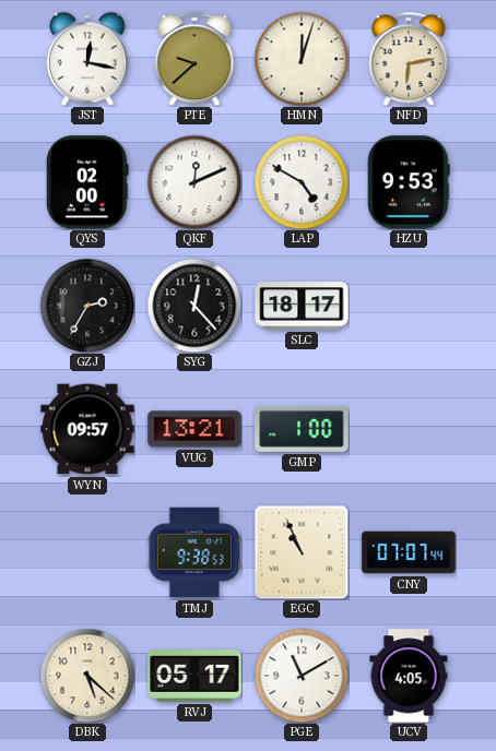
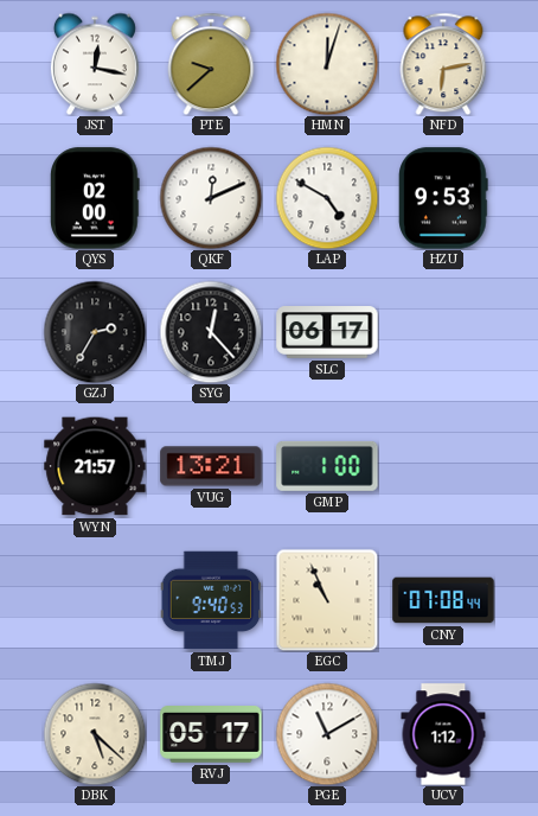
SLC: 18:17 -> 06:17 (327, 333)
WYN: 09:57 -> 21:57 (95, 466)
TMJ: 9:38 -> 9:40 (211, 600)
CNY: 07:07 -> 07:08 (443, 600)
UCV: 4:05 -> 1:12 (443, 734)
